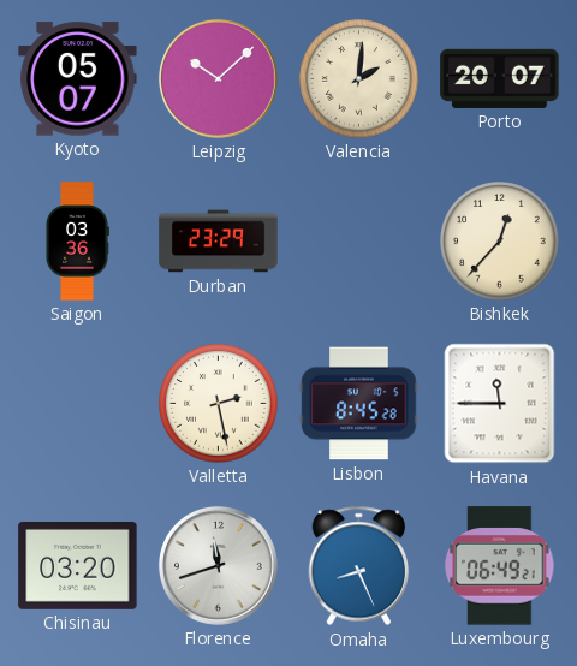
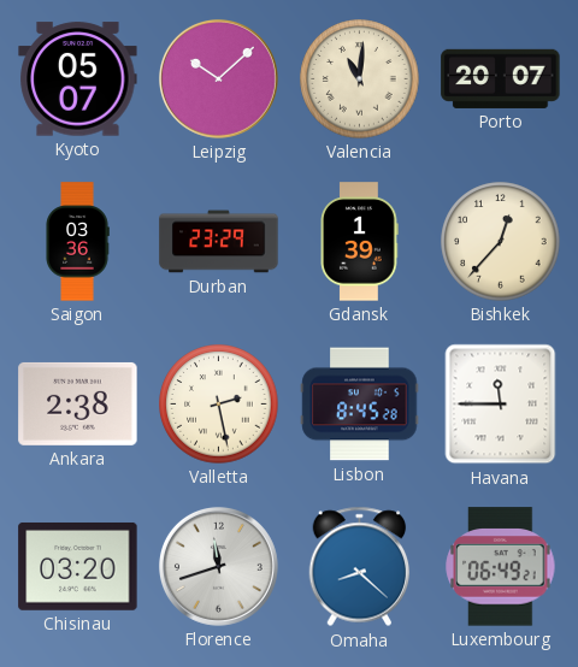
Valencia: 2:01 -> 11:01 (360, 79)
Gdansk: none -> 1:39 (359, 242)
Ankara: none -> 2:38 (78, 403)
Omaha: 8:26 -> 8:22 (360, 567)
